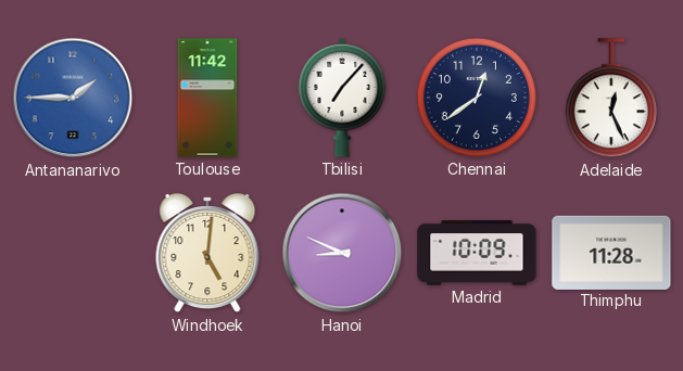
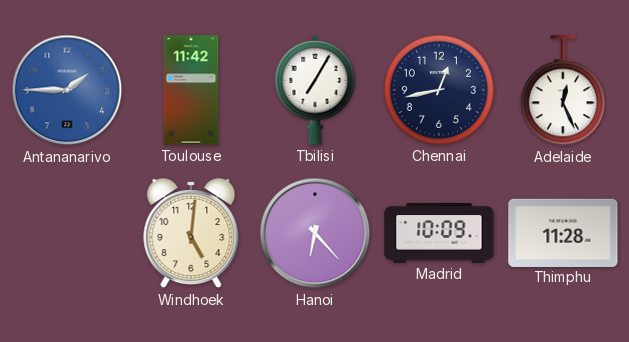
Tbilisi: 7:07 -> 7:05 (315, 90)
Chennai: 12:39 -> 12:43 (439, 90)
Hanoi: 8:49 -> 6:23 (315, 233)
